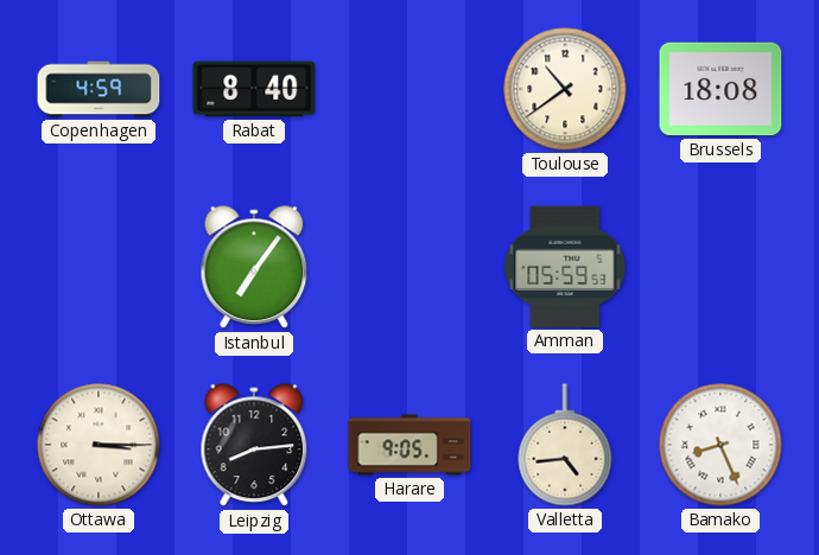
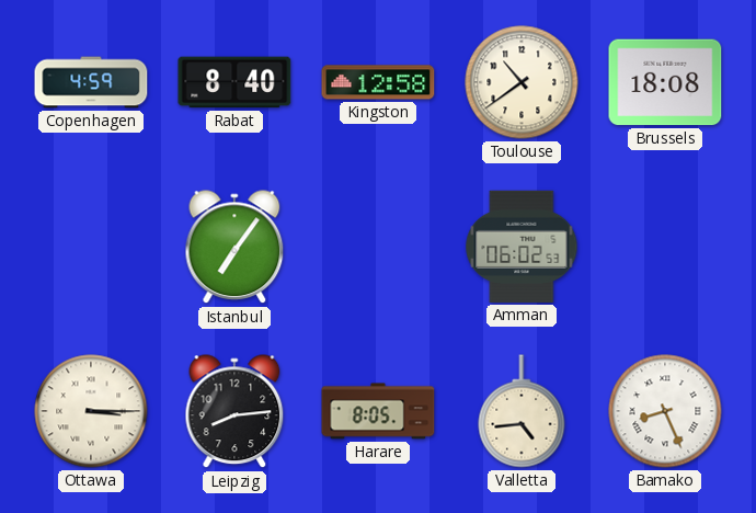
Kingston: none -> 12:58 (378, 82)
Amman: 05:59 -> 06:02 (522, 247)
Harare: 9:05 -> 8:05 (378, 411)
